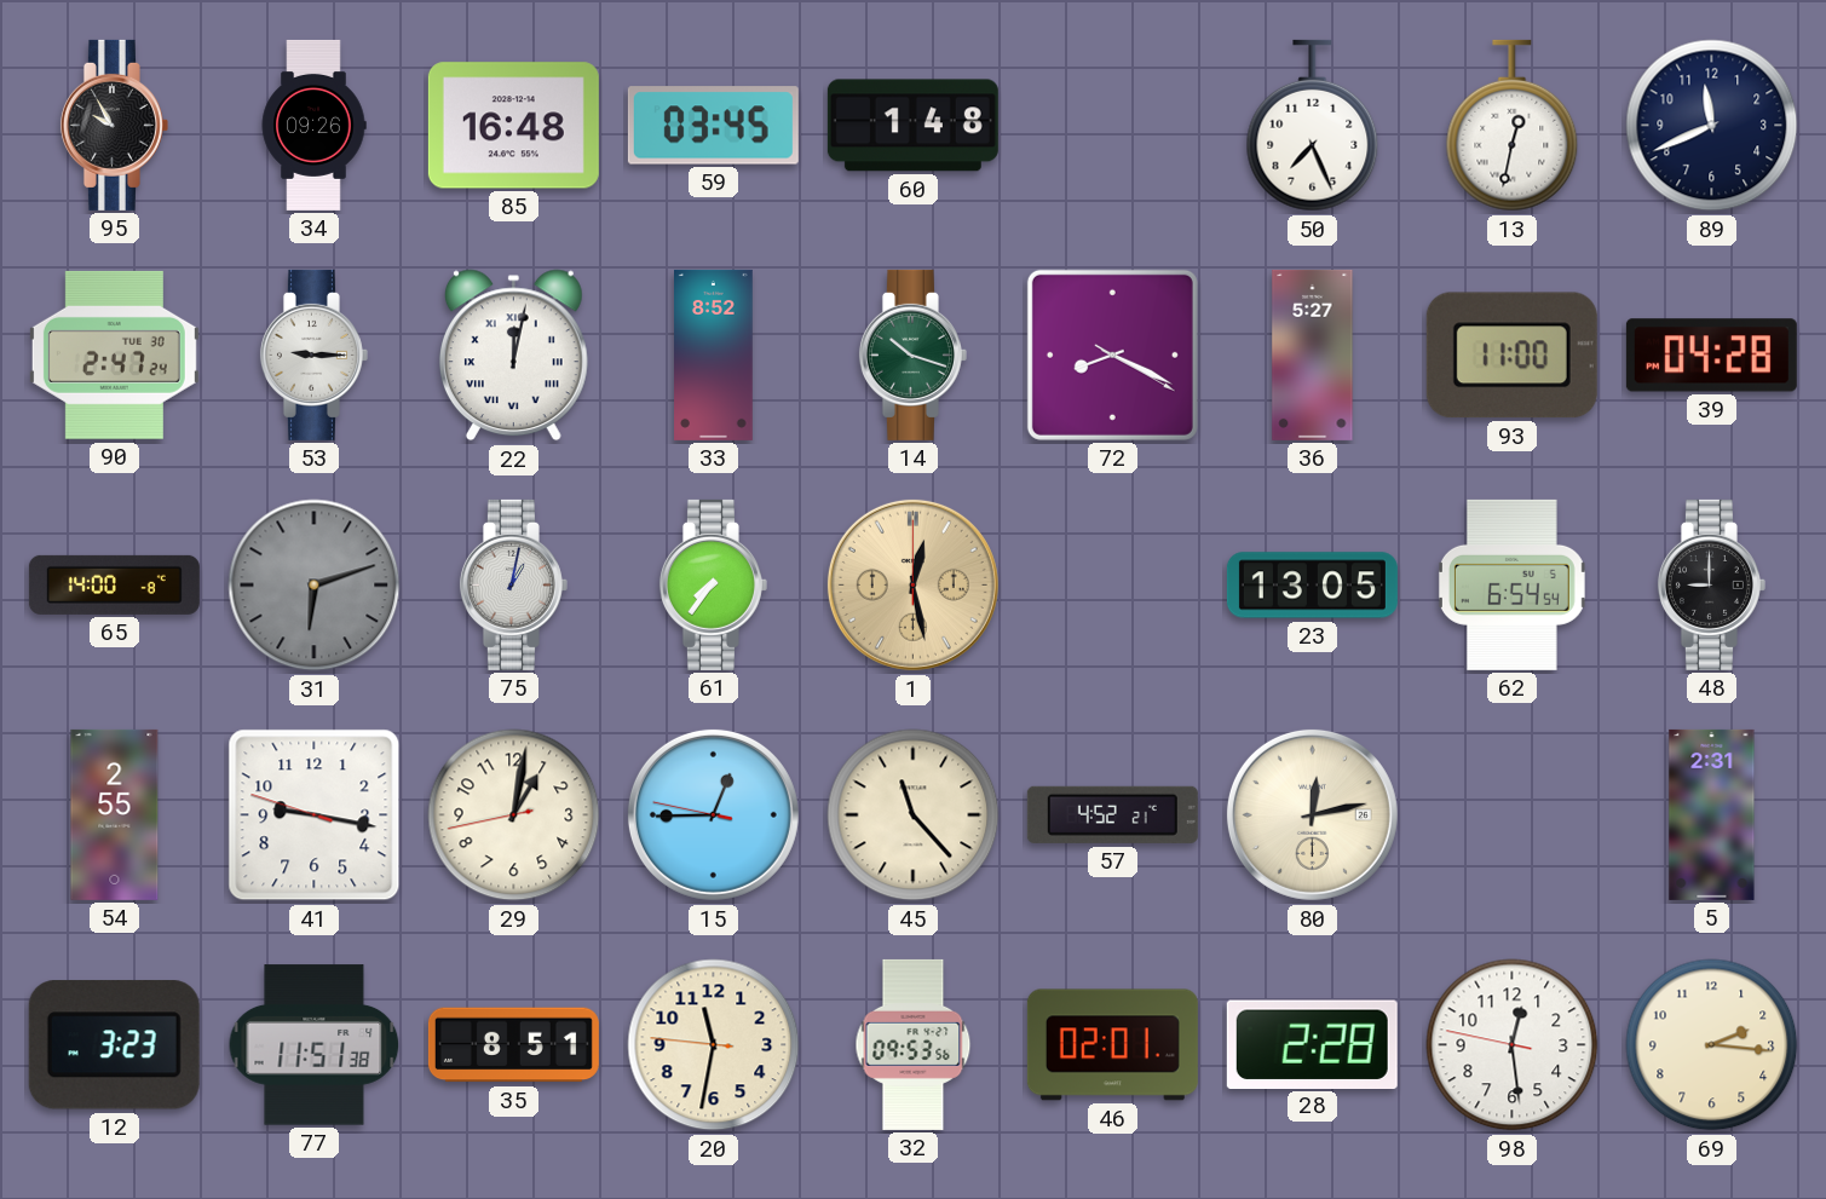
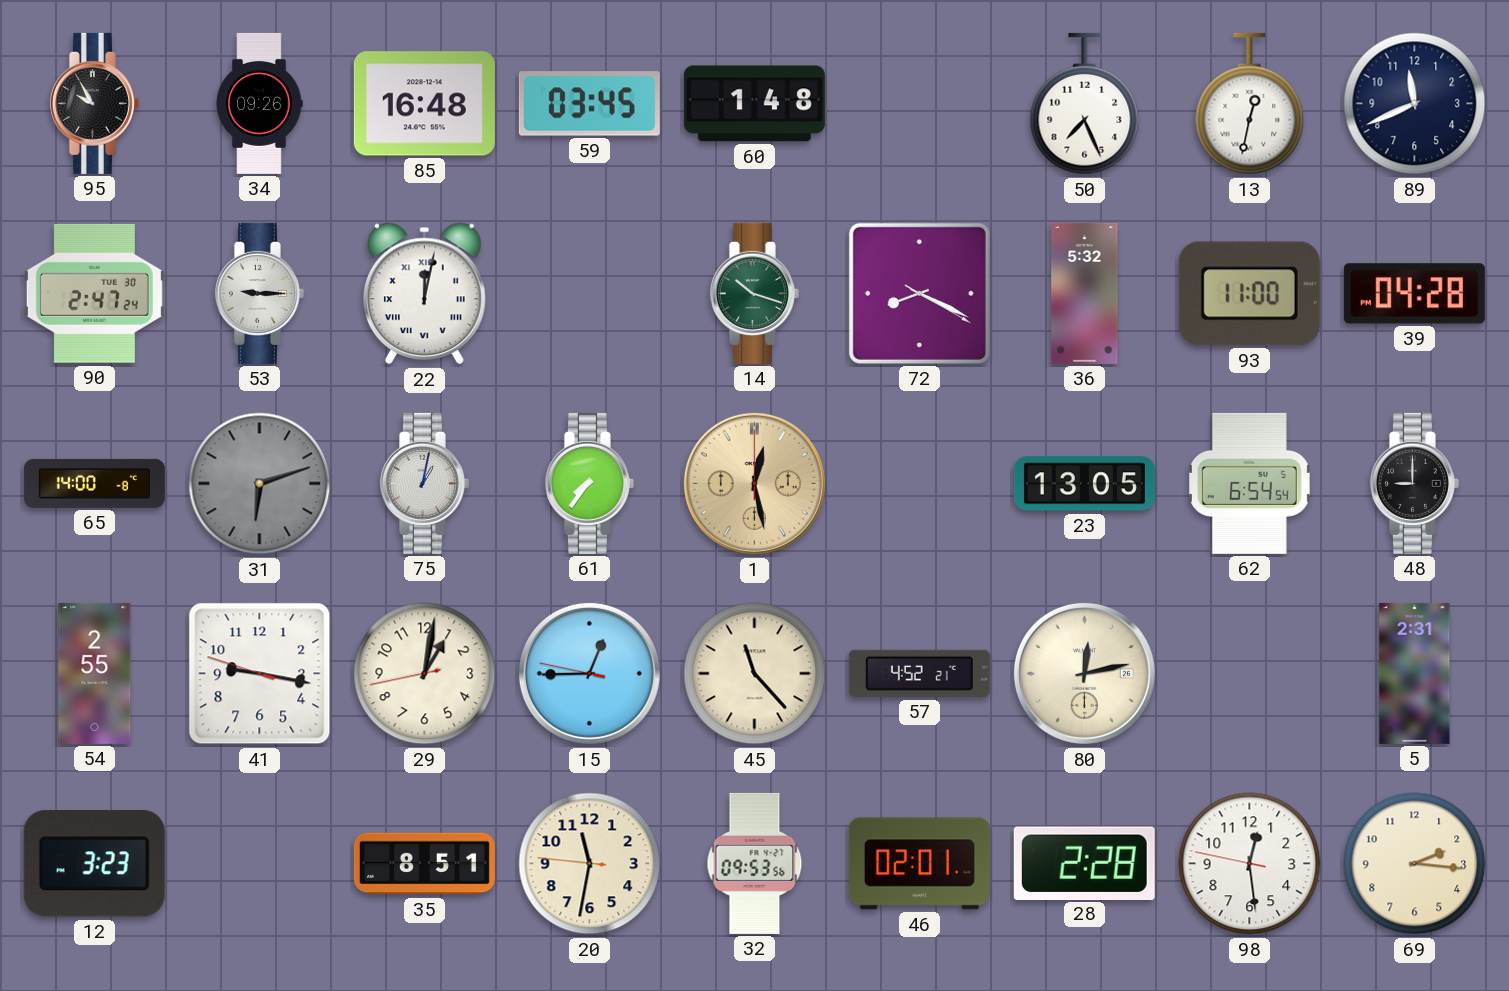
33: 8:52 -> none (714, 354)
36: 5:27 -> 5:32 (1085, 293)
77: 11:51 -> none (315, 1045)
